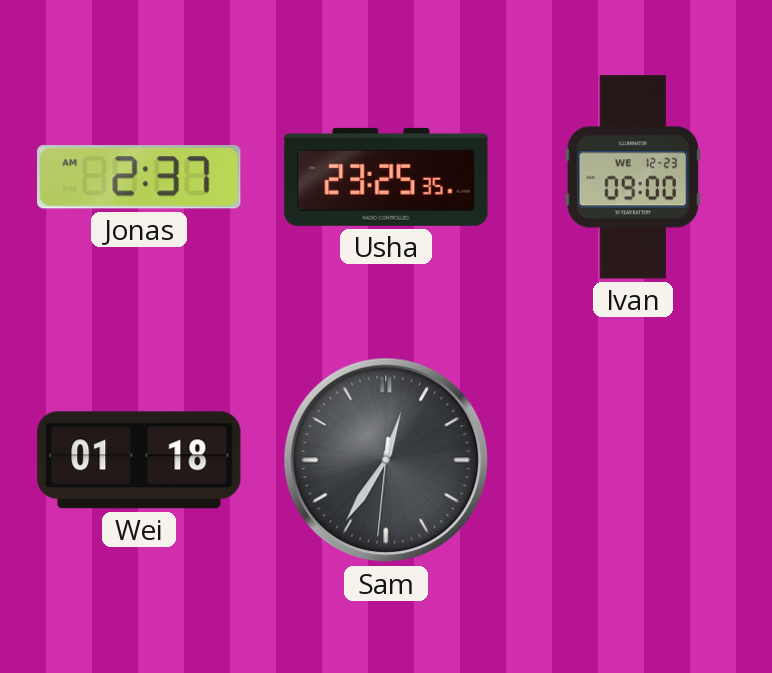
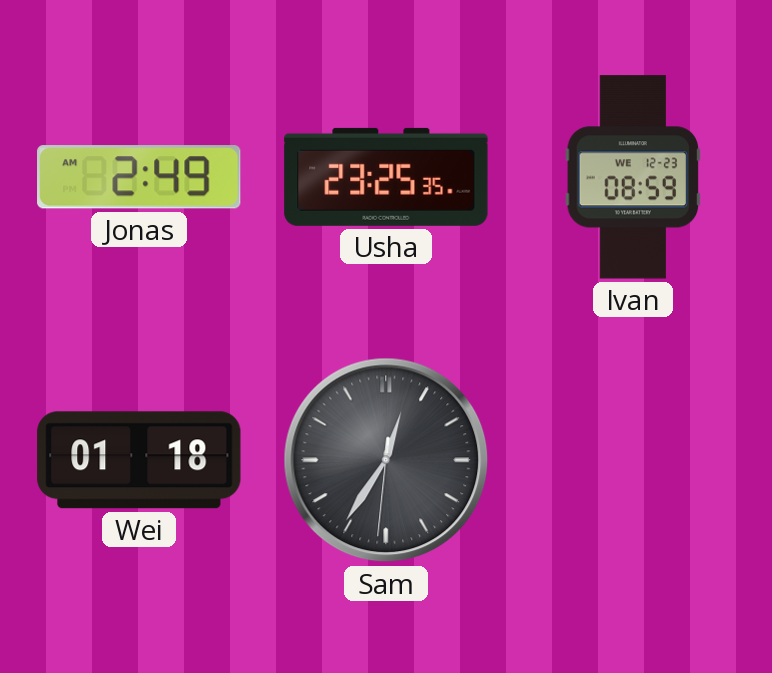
Jonas: 2:37 -> 2:49 (139, 177)
Ivan: 09:00 -> 08:59 (633, 177)
